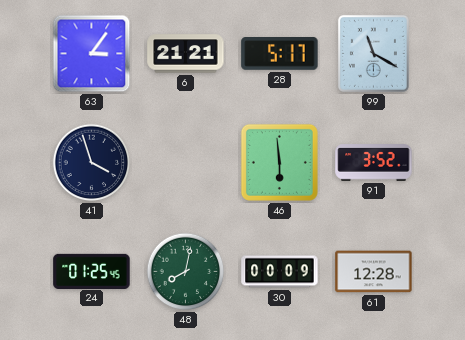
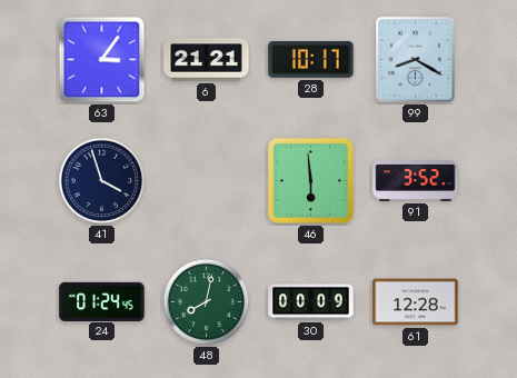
28: 5:17 -> 10:17 (311, 60)
99: 11:20 -> 8:20 (415, 59)
24: 01:25 -> 01:24 (102, 301)
